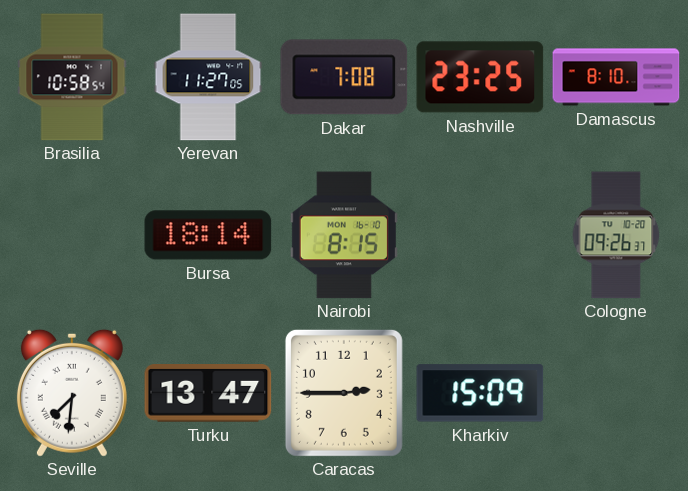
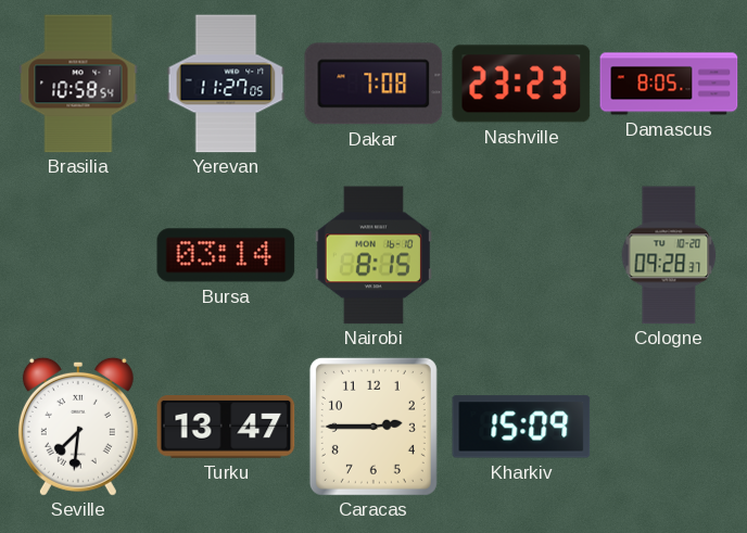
Nashville: 23:25 -> 23:23 (521, 84)
Damascus: 8:10 -> 8:05 (669, 84)
Bursa: 18:14 -> 03:14 (226, 255)
Cologne: 09:26 -> 09:28 (669, 255)
